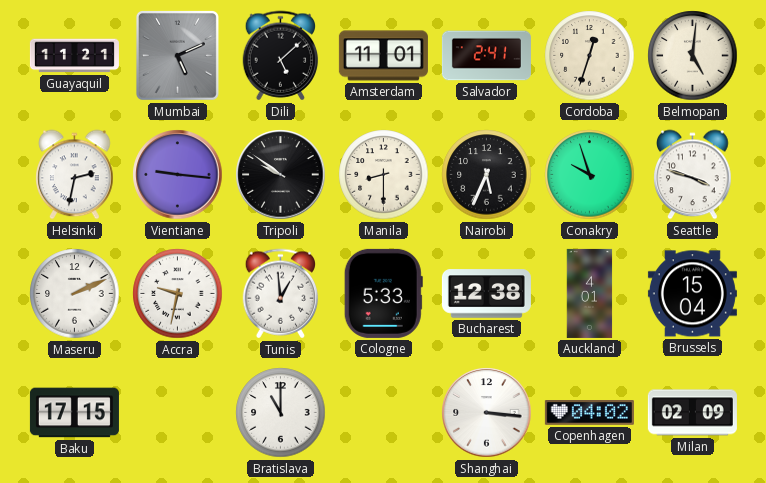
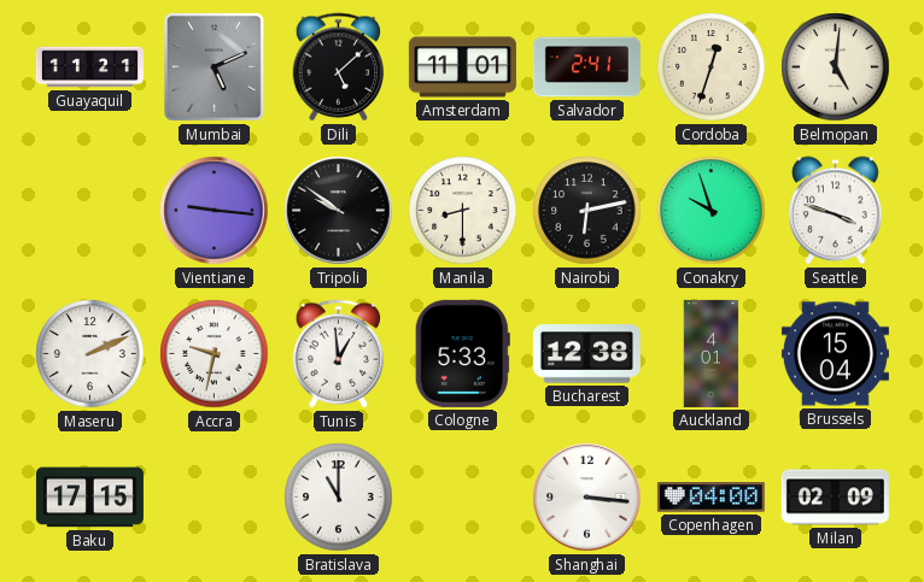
Helsinki: 2:32 -> none (75, 175)
Nairobi: 5:34 -> 6:13 (587, 211)
Copenhagen: 04:02 -> 04:00 (710, 498)
